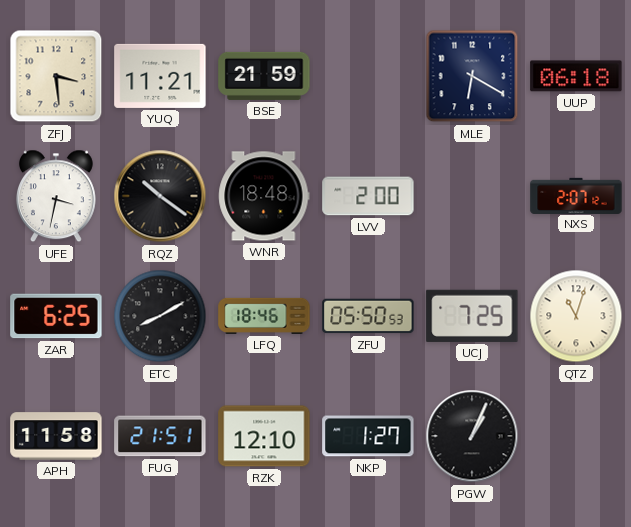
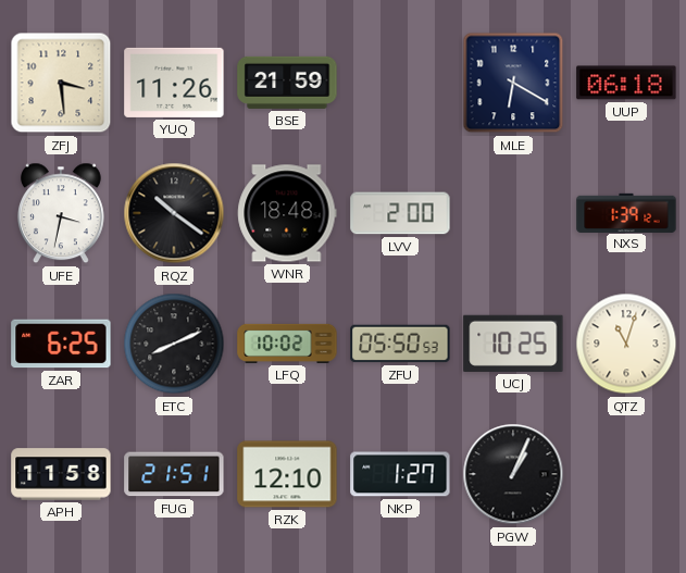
YUQ: 11:21 -> 11:26 (174, 83)
NXS: 2:07 -> 1:39 (626, 212)
ETC: 8:10 -> 8:11 (174, 344)
LFQ: 18:46 -> 10:02 (287, 344)
UCJ: 7:25 -> 10:25 (513, 344)
